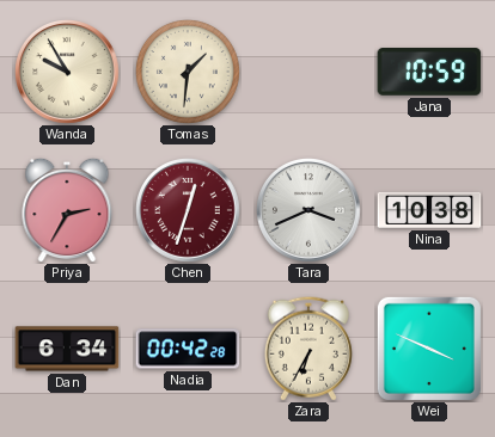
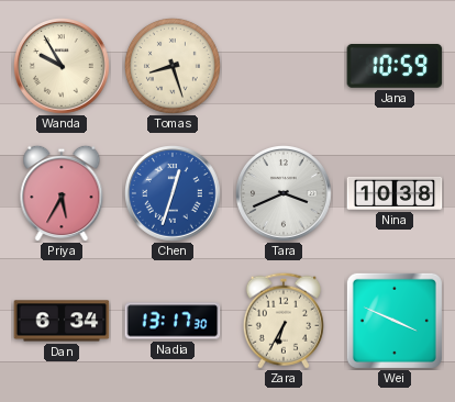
Tomas: 1:31 -> 8:27 (173, 66)
Priya: 2:35 -> 5:35 (62, 193)
Chen dial: burgundy -> blue (174, 194)
Nadia: 00:42 -> 13:17 (173, 321)
